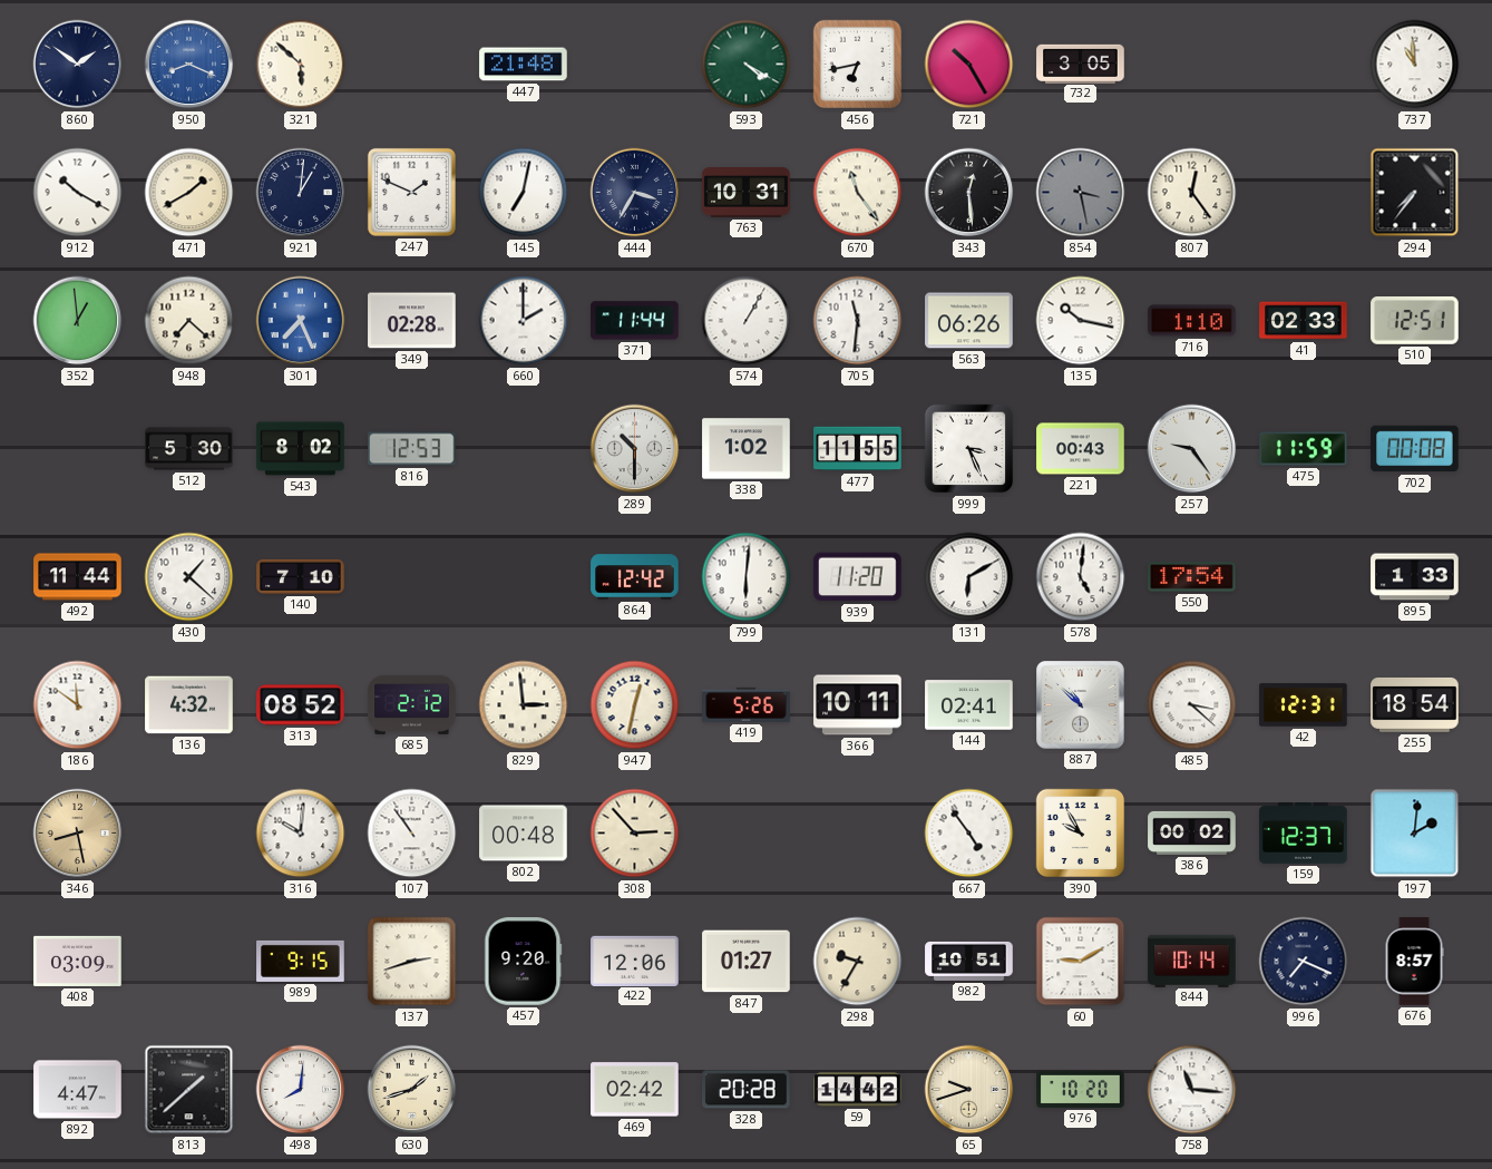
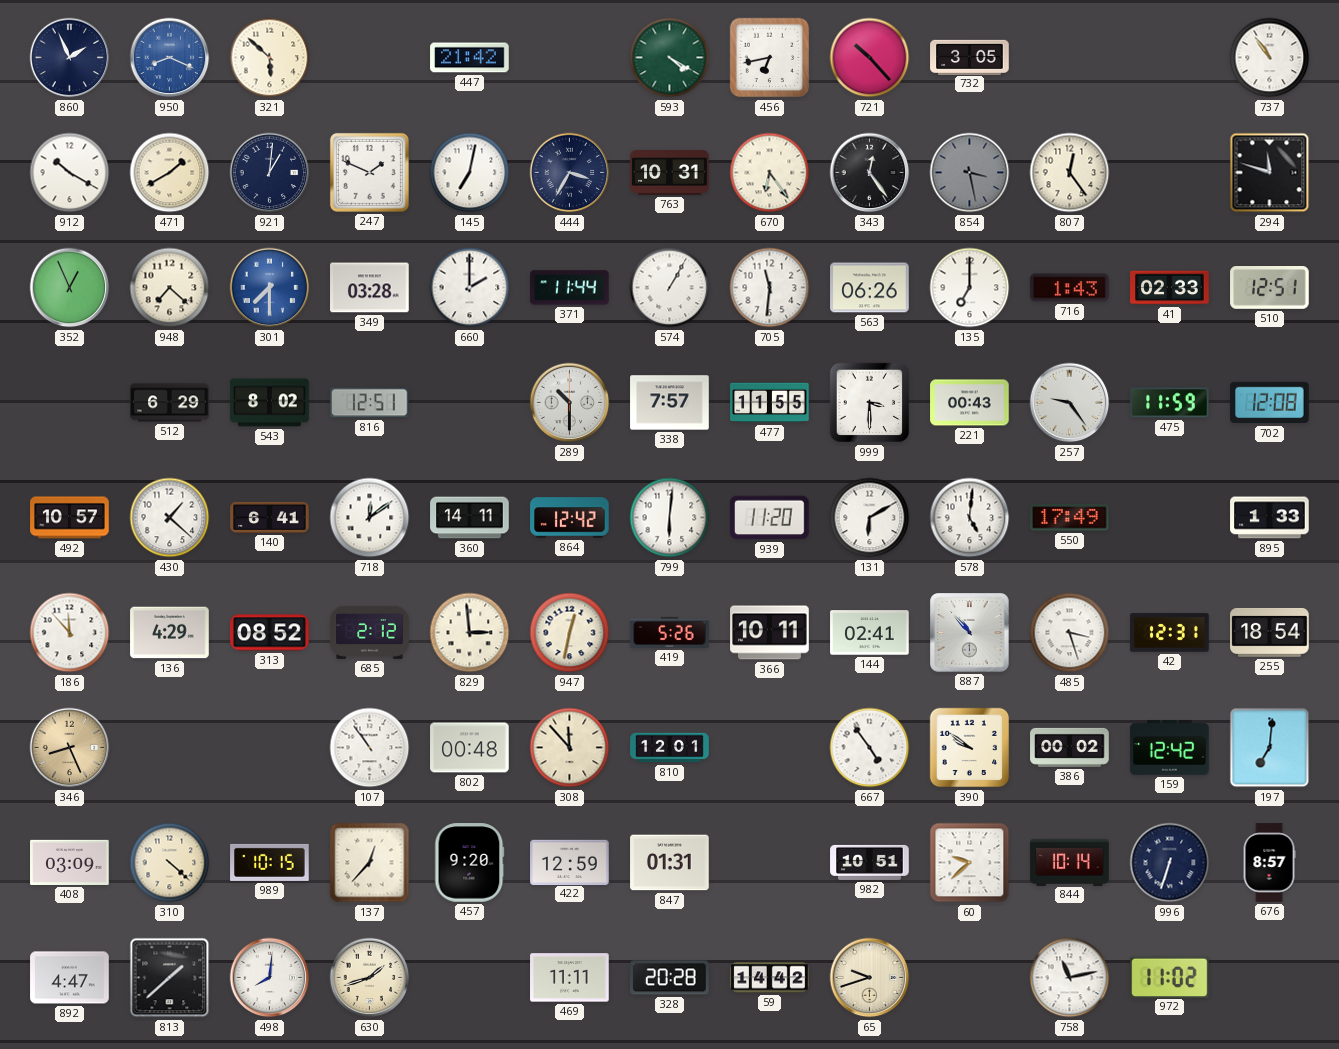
860: 1:51 -> 1:56 (70, 58)
447: 21:48 -> 21:42 (470, 58)
721: 10:25 -> 10:23 (870, 58)
737: 10:59 -> 10:54 (1270, 58)
670: 11:24 -> 6:24 (770, 173)
343: 12:29 -> 12:24 (870, 173)
294: 7:36 -> 11:48 (1270, 173)
352: 12:59 -> 12:56 (70, 288)
301: 7:26 -> 7:30 (270, 288)
349: 02:28 -> 03:28 (370, 288)
135: 10:17 -> 7:00 (970, 288)
716: 1:10 -> 1:43 (1070, 288)
512: 5:30 -> 6:29 (170, 403)
816: 12:53 -> 12:51 (370, 403)
338: 1:02 -> 7:57 (670, 403)
999: 3:26 -> 3:30 (870, 403)
702: 00:08 -> 12:08 (1270, 403)
492: 11:44 -> 10:57 (70, 518)
140: 7:10 -> 6:41 (270, 517)
718: none -> 12:09 (370, 518)
360: none -> 14:11 (470, 518)
550: 17:54 -> 17:49 (1070, 518)
186: 11:51 -> 11:53 (70, 633)
136: 4:32 -> 4:29 (170, 633)
887: 10:52 -> 10:53 (970, 633)
485: 3:22 -> 3:27 (1070, 633)
346: 8:28 -> 8:26 (70, 748)
316: 10:01 -> none (301, 834)
308: 2:53 -> 11:53 (570, 748)
810: none -> 12:01 (670, 748)
390: 9:55 -> 9:51 (970, 748)
159: 12:37 -> 12:42 (1170, 747)
197: 2:01 -> 7:01 (1270, 748)
310: none -> 4:22 (170, 863)
989: 9:15 -> 10:15 (270, 862)
137: 2:42 -> 12:37 (370, 863)
422: 12:06 -> 12:59 (570, 862)
847: 01:27 -> 01:31 (670, 863)
298: 9:35 -> none (858, 962)
60: 9:10 -> 9:38 (970, 863)
996: 7:19 -> 6:33 (1170, 863)
469: 02:42 -> 11:11 (570, 978)
976: 10:20 -> none (1081, 1089)
758: 11:16 -> 11:13 (1070, 978)
972: none -> 11:02 (1170, 977)
